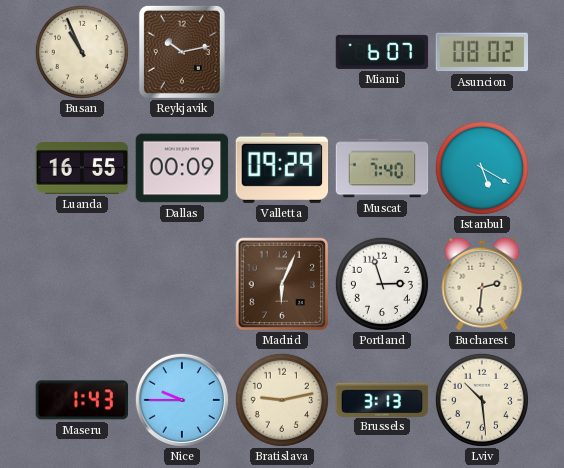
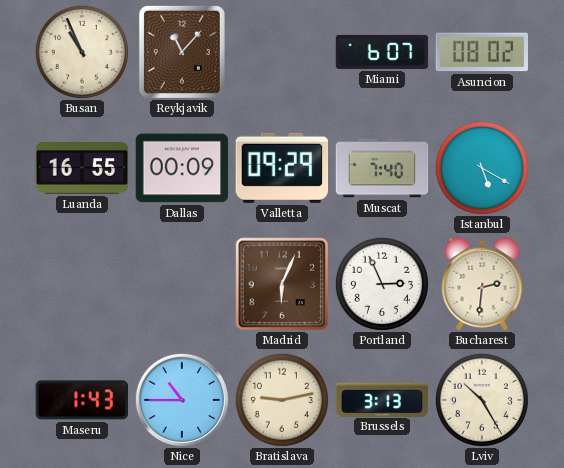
Reykjavik: 10:13 -> 11:07 (182, 52)
Portland: 2:57 -> 2:56 (382, 284)
Nice: 9:45 -> 10:45 (182, 400)
Lviv: 10:29 -> 10:25 (482, 400)
